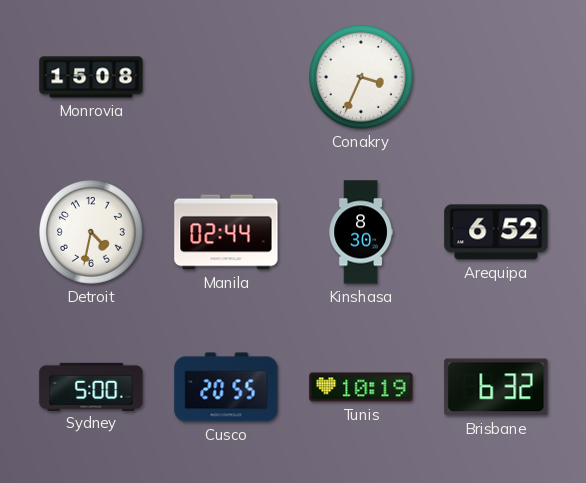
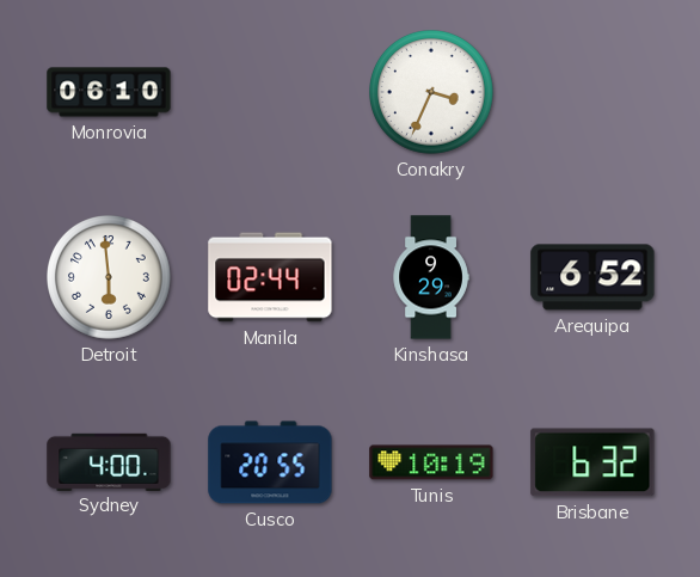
Monrovia: 15:08 -> 06:10 (109, 92)
Detroit: 4:32 -> 5:59 (110, 278)
Kinshasa: 8:30 -> 9:29 (431, 277)
Sydney: 5:00 -> 4:00 (109, 461)
